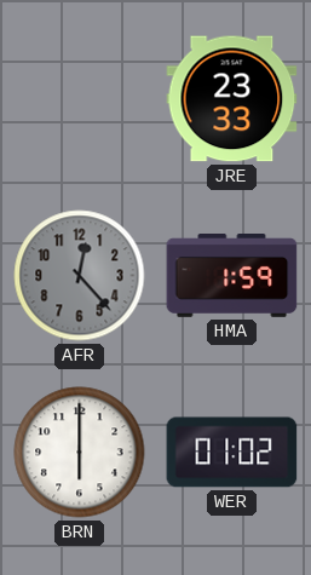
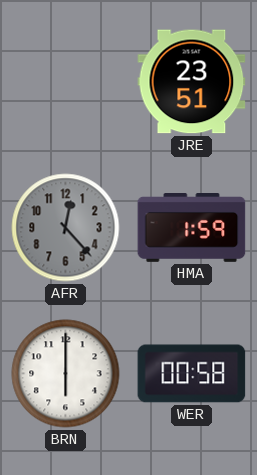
JRE: 23:33 -> 23:51 (192, 82)
WER: 01:02 -> 00:58 (192, 374)
